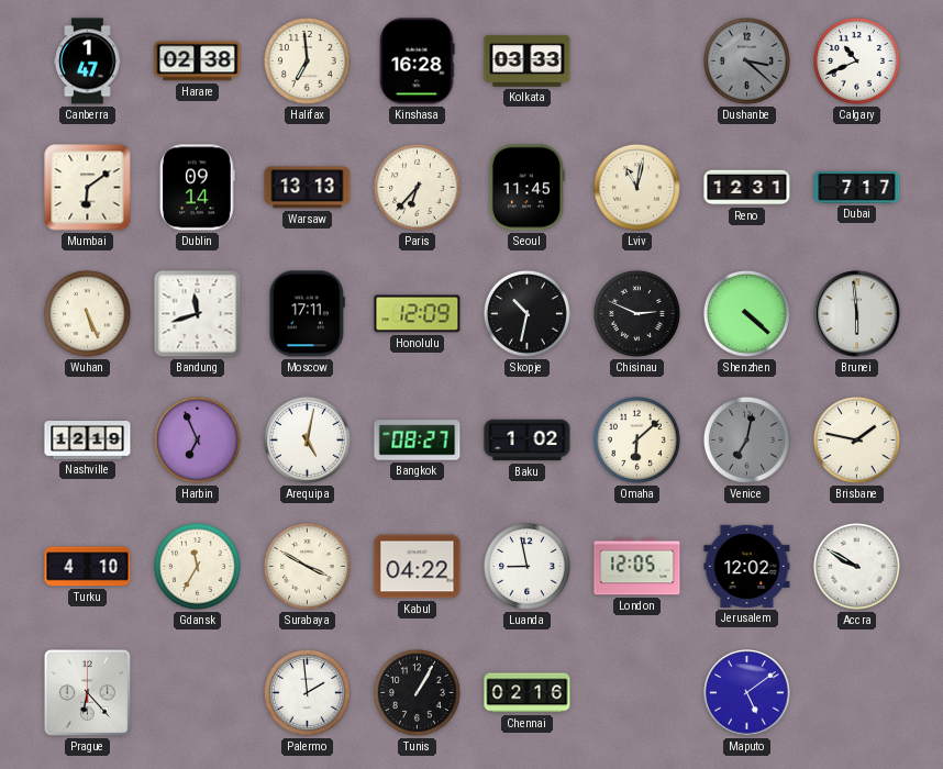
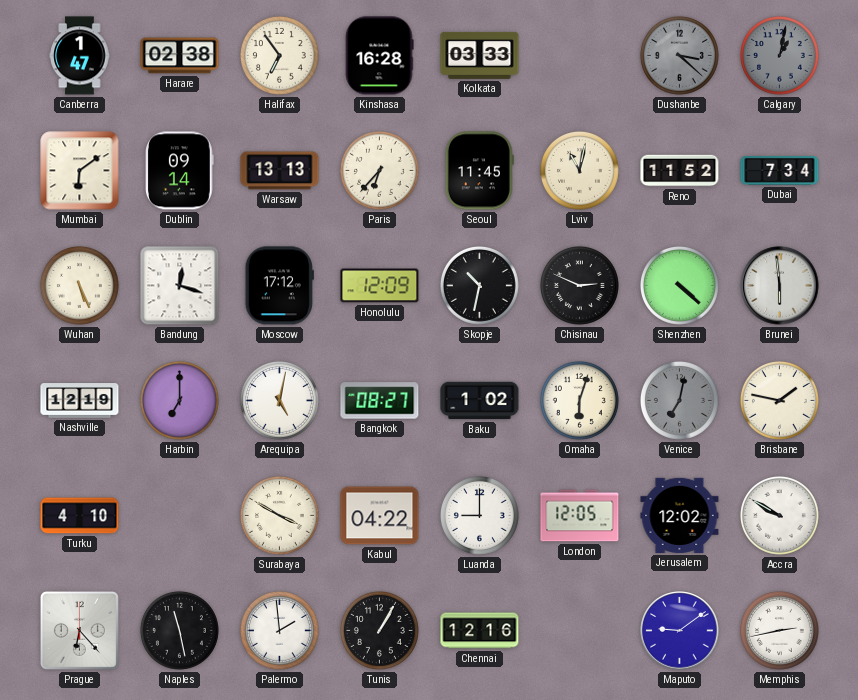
Halifax: 6:59 -> 6:54 (279, 55)
Calgary: 10:41 -> 1:02 (779, 55)
Calgary dial: white -> grey (779, 55)
Reno: 12:31 -> 11:52 (680, 171)
Dubai: 7:17 -> 7:34 (780, 171)
Bandung: 11:42 -> 12:18 (180, 286)
Moscow: 17:11 -> 17:12 (279, 286)
Harbin: 6:56 -> 7:00 (179, 400)
Omaha: 6:08 -> 6:03 (579, 400)
Gdansk: 11:35 -> none (197, 566)
Luanda: 8:58 -> 9:00 (479, 515)
Naples: none -> 11:28 (179, 630)
Chennai: 02:16 -> 12:16 (480, 631)
Maputo: 5:09 -> 9:09 (680, 631)
Memphis: none -> 2:43 (779, 630)
